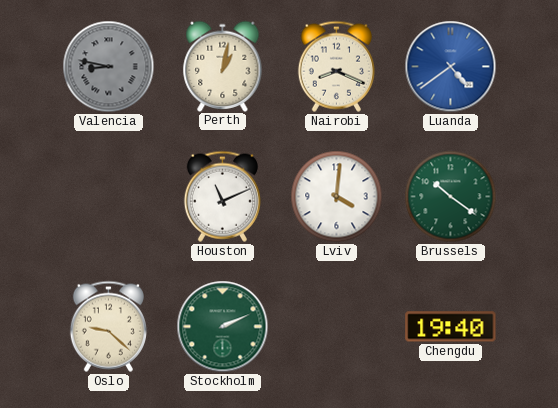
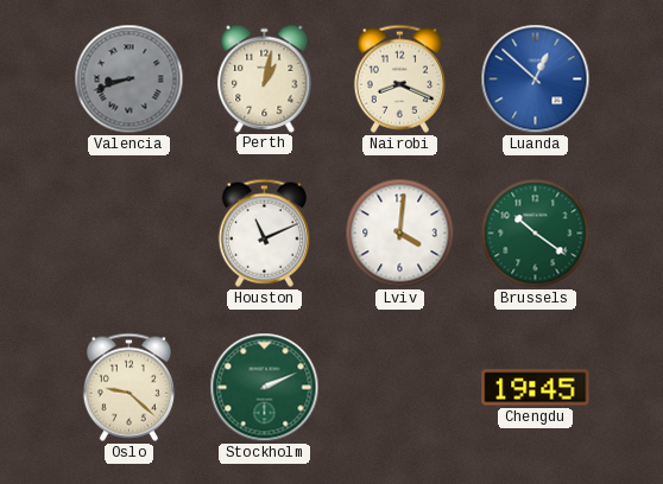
Valencia: 8:47 -> 8:42 (130, 79)
Luanda: 4:39 -> 12:52 (536, 79)
Chengdu: 19:40 -> 19:45 (536, 388)
